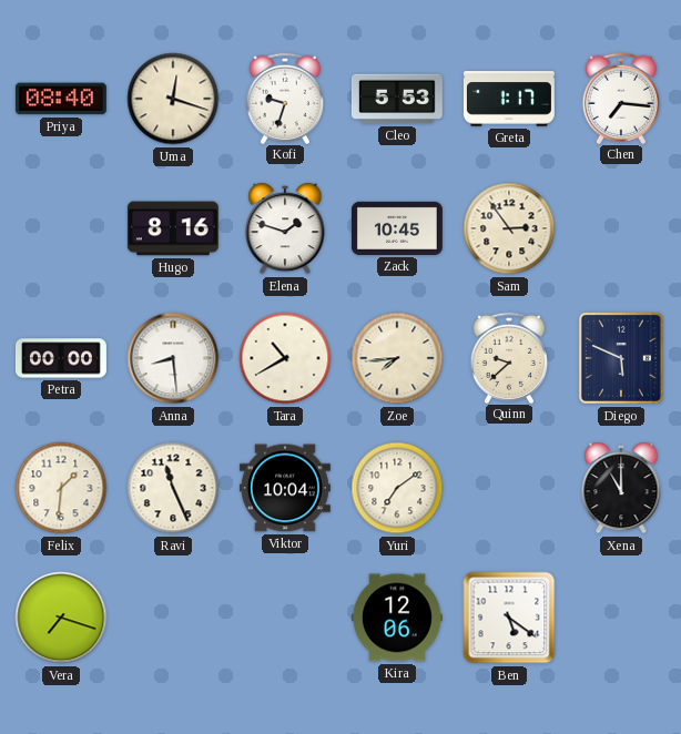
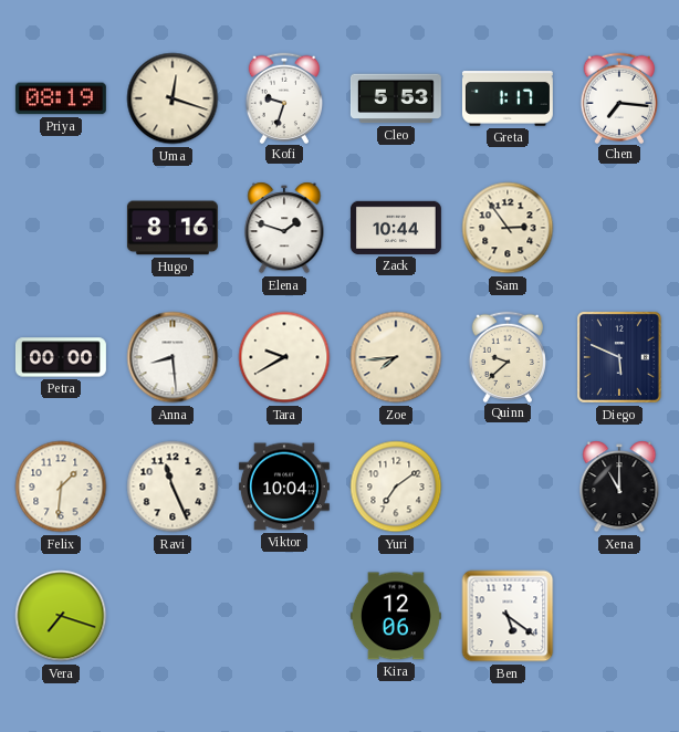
Priya: 08:40 -> 08:19 (61, 98)
Zack: 10:45 -> 10:44 (396, 228)
Tara: 10:40 -> 9:40 (284, 357)
